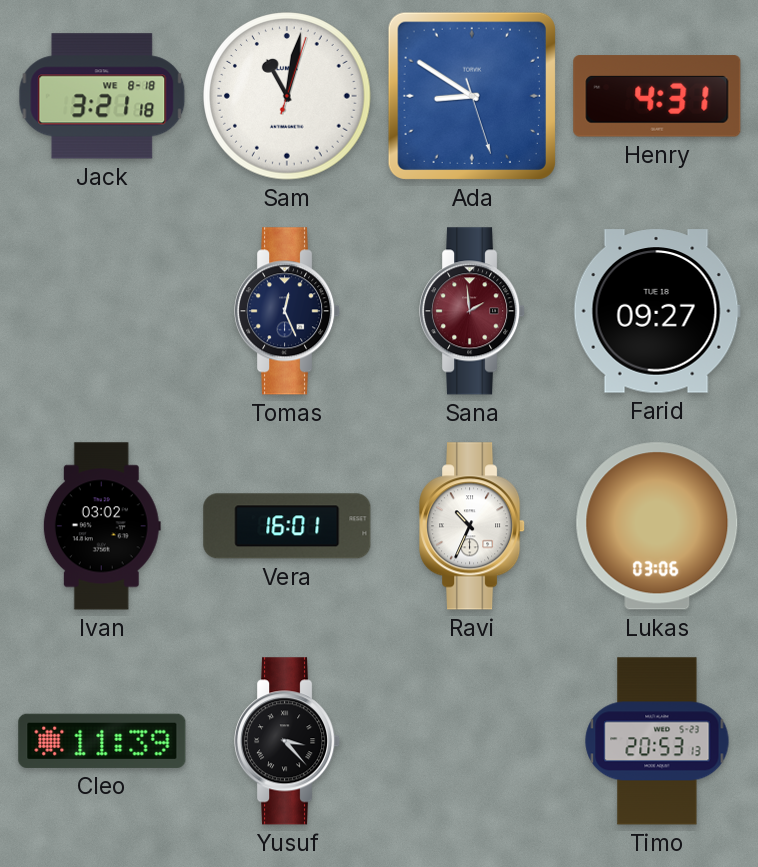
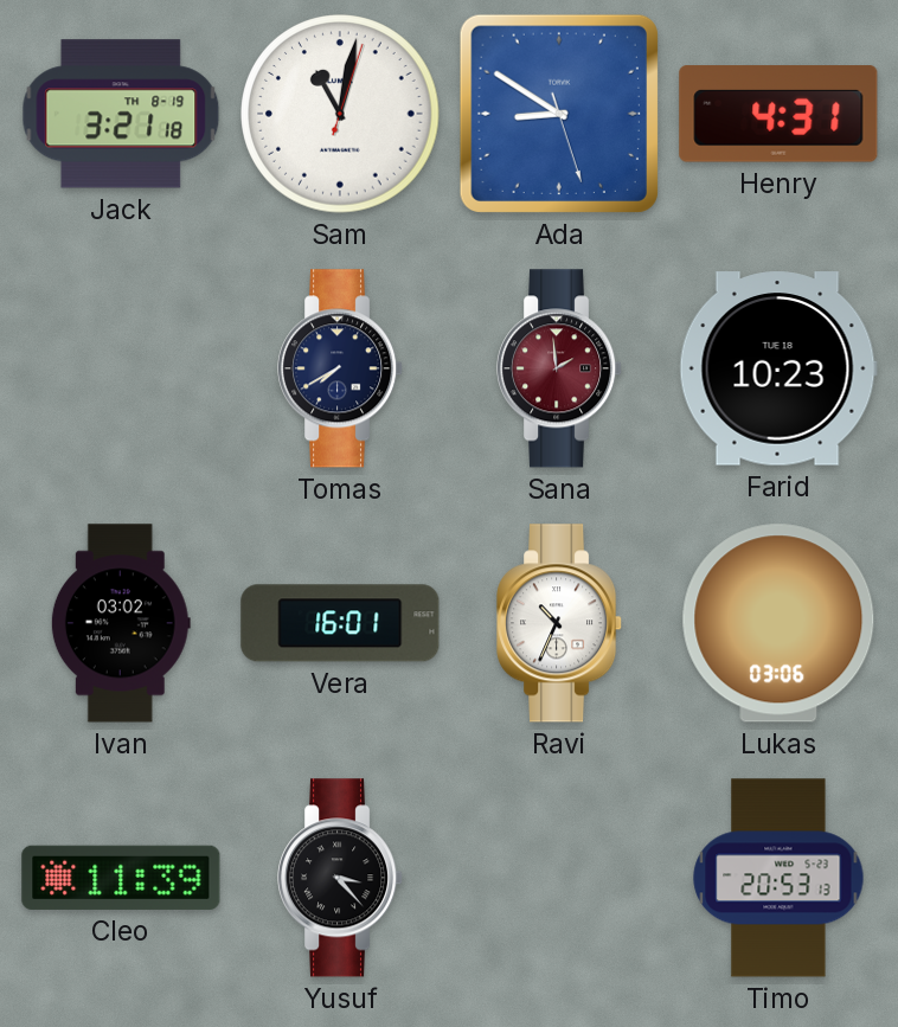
Jack date: WE 8-18 -> TH 8-19 (121, 114)
Tomas: 12:26 -> 7:40 (341, 368)
Farid: 09:27 -> 10:23 (778, 368)
